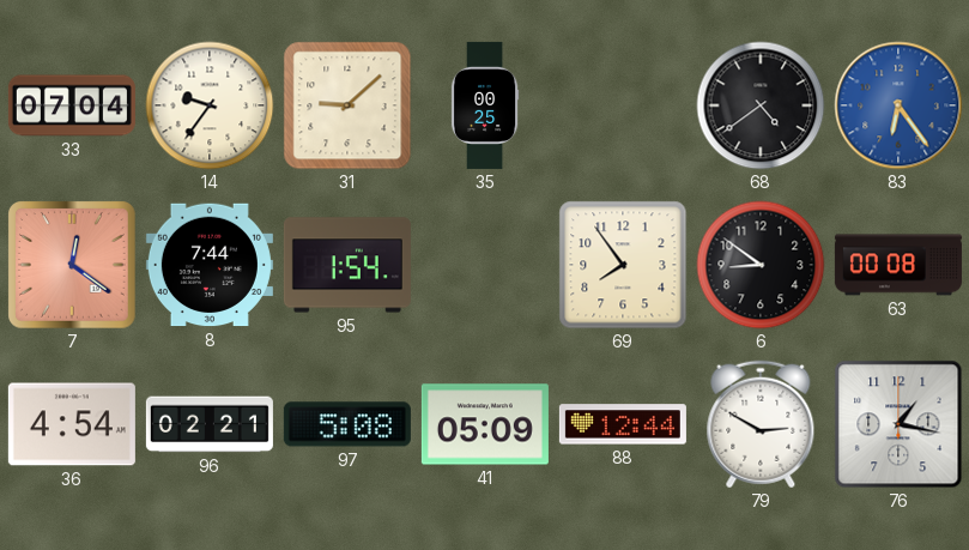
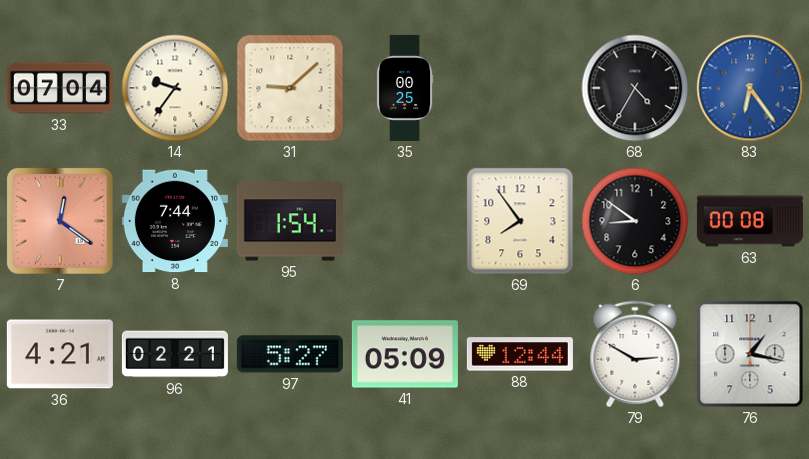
68: 4:39 -> 4:35 (635, 88)
36: 4:54 -> 4:21 (60, 354)
97: 5:08 -> 5:27 (290, 354)
